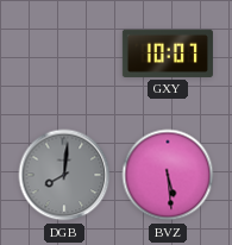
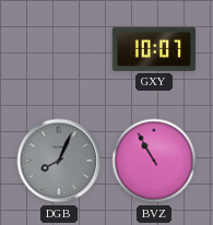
DGB: 8:01 -> 8:04 (59, 161)
BVZ: 5:29 -> 10:55 (154, 161)
